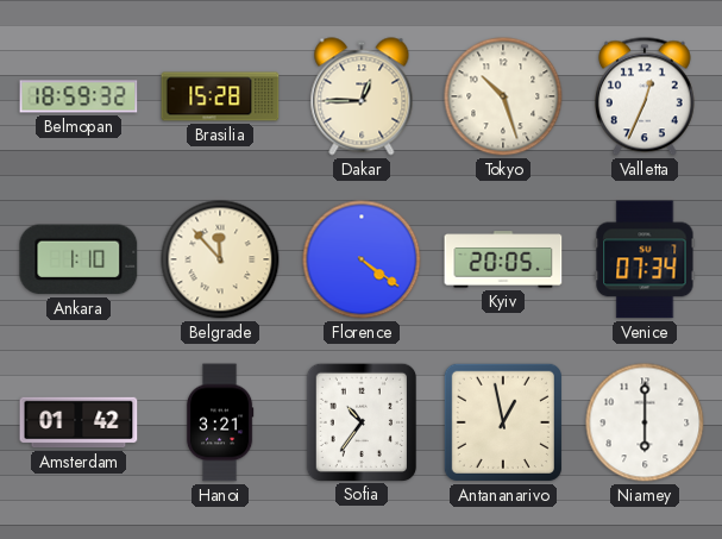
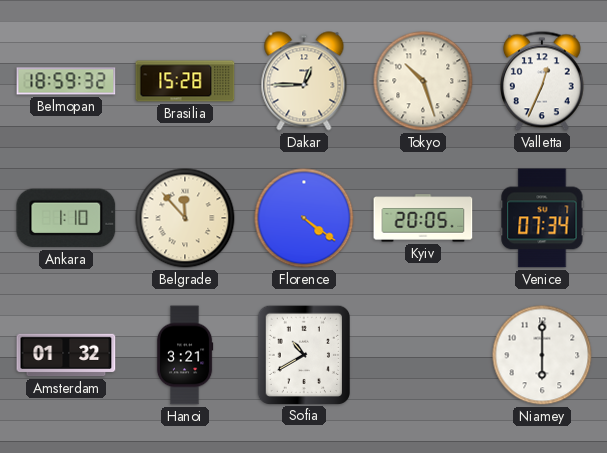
Amsterdam: 01:42 -> 01:32 (66, 355)
Sofia: 10:36 -> 10:40 (303, 354)
Antananarivo: 12:58 -> none (503, 422)
